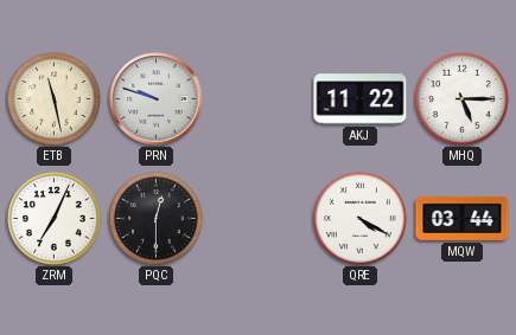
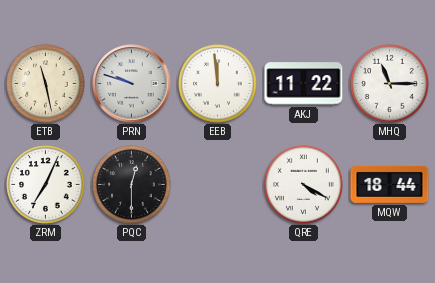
EEB: none -> 11:59 (218, 84)
MHQ: 5:15 -> 11:15 (390, 84)
MQW: 03:44 -> 18:44 (390, 184)
